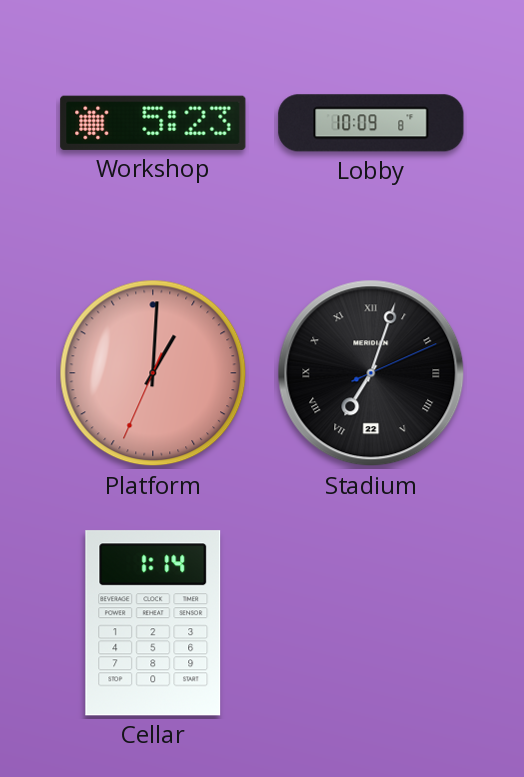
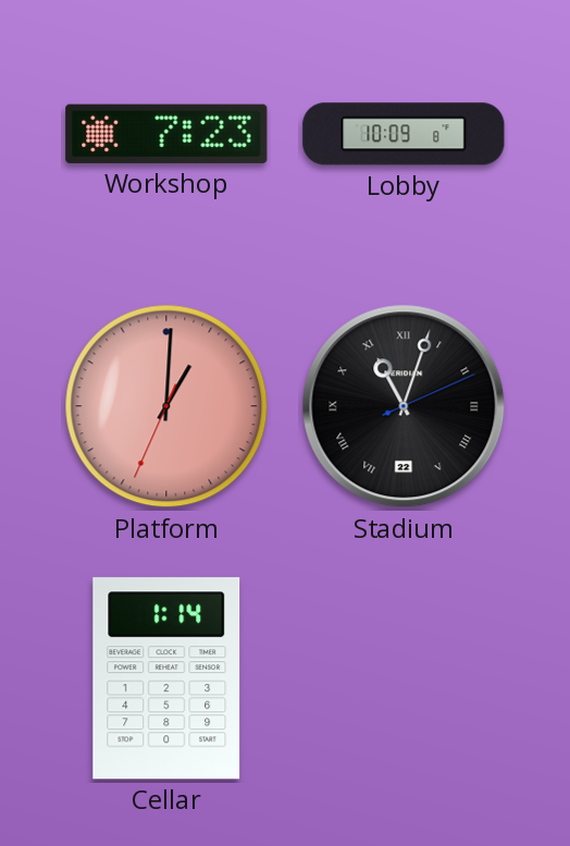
Workshop: 5:23 -> 7:23 (166, 134)
Stadium: 7:03 -> 11:03 (404, 406)
